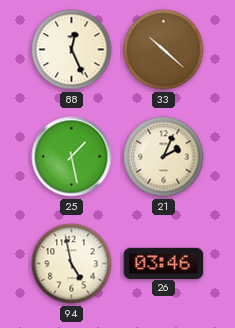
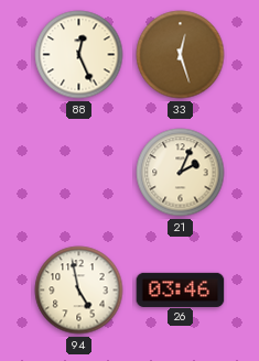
33: 10:22 -> 12:27 (181, 55)
25: 1:28 -> none (72, 157)
